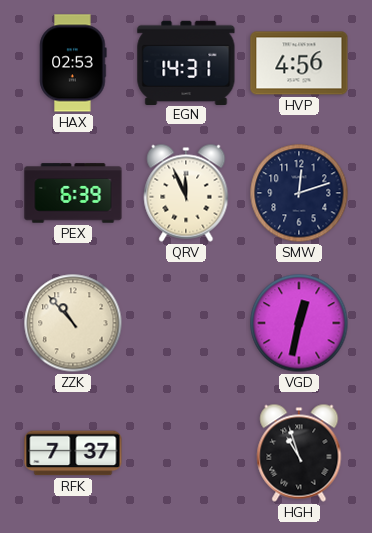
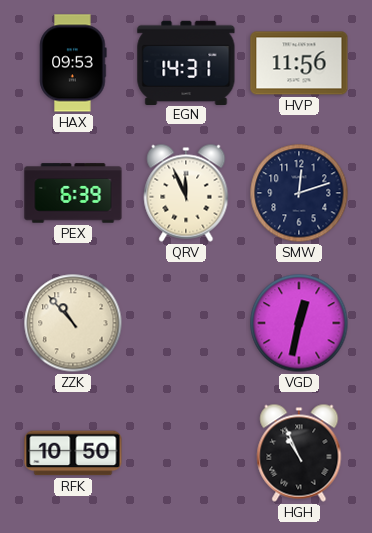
HAX: 02:53 -> 09:53 (73, 63)
HVP: 4:56 -> 11:56 (299, 63)
RFK: 7:37 -> 10:50 (73, 453)
HGH: 10:57 -> 10:56 (299, 453)
